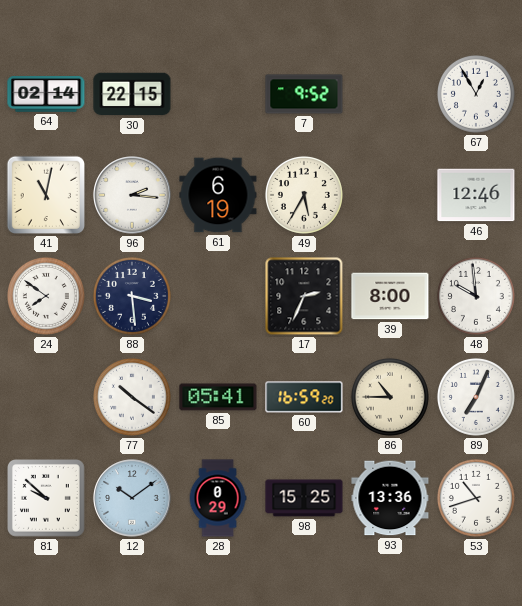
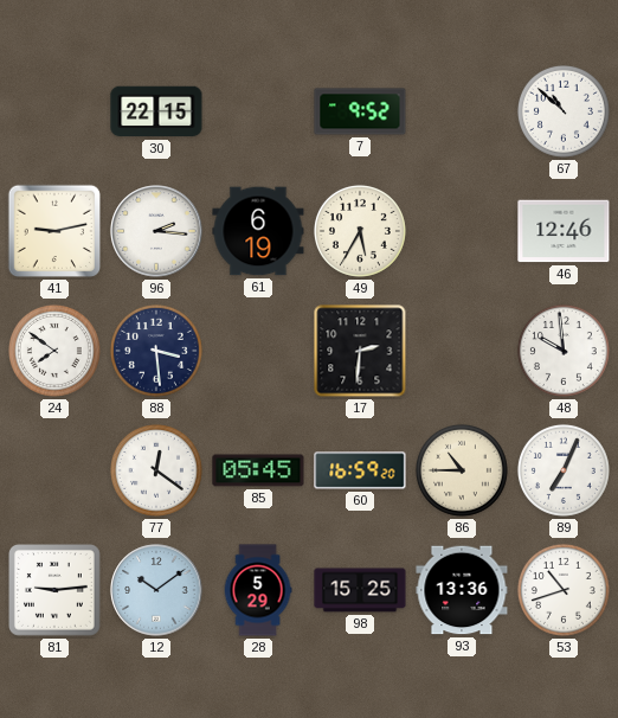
64: 02:14 -> none (46, 95)
67: 12:55 -> 10:52 (564, 111)
41: 11:02 -> 9:13 (54, 231)
17: 2:34 -> 2:31 (360, 351)
39: 8:00 -> none (390, 296)
77: 10:21 -> 12:21 (156, 470)
85: 05:41 -> 05:45 (258, 470)
81: 9:52 -> 9:14 (56, 591)
28: 0:29 -> 5:29 (258, 590)
